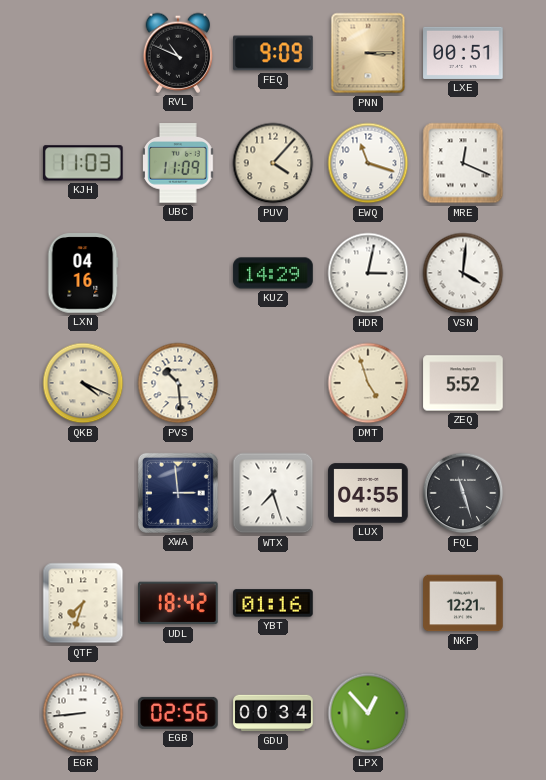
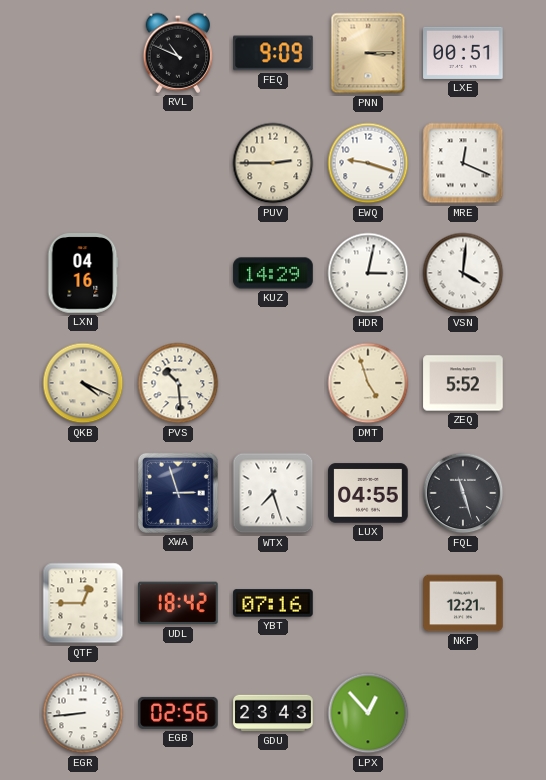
KJH: 11:03 -> none (84, 163)
UBC: 11:09 -> none (179, 163)
PUV: 4:07 -> 2:45 (273, 163)
EWQ: 11:18 -> 9:18 (368, 163)
XWA: 2:59 -> 2:57 (178, 493)
QTF: 7:33 -> 12:45 (83, 603)
YBT: 01:16 -> 07:16 (273, 603)
GDU: 00:34 -> 23:43 (273, 713)
